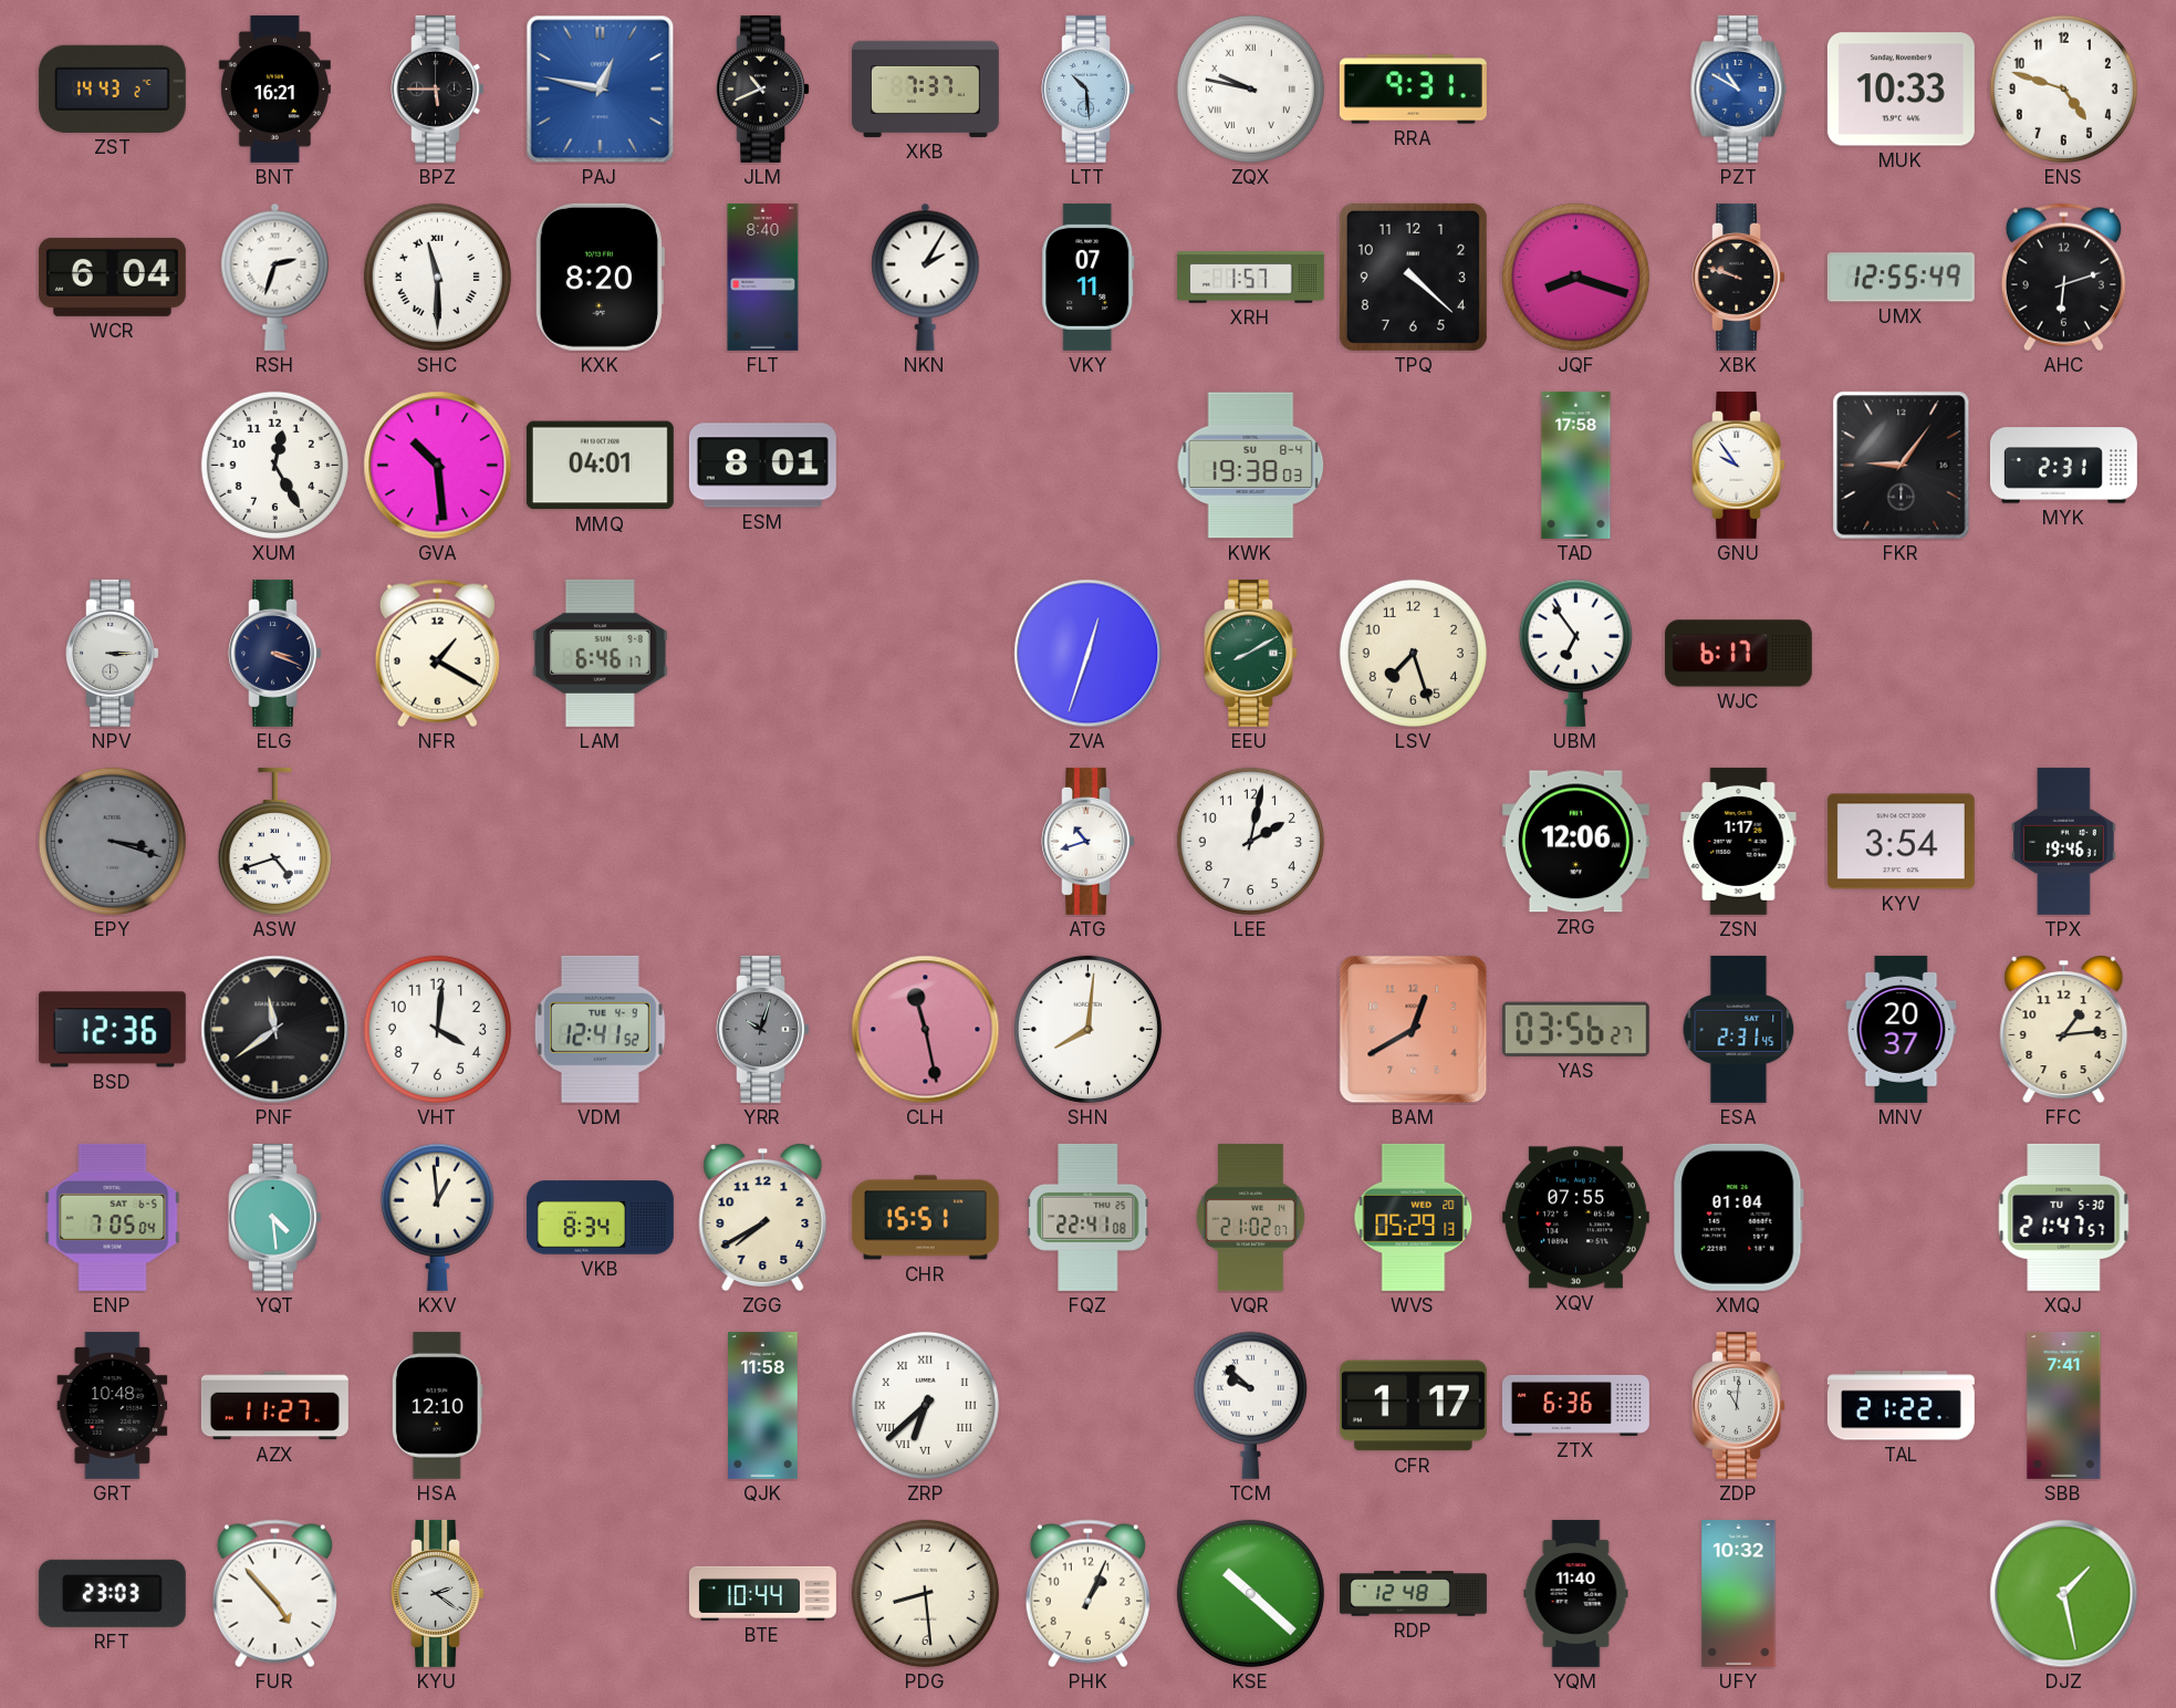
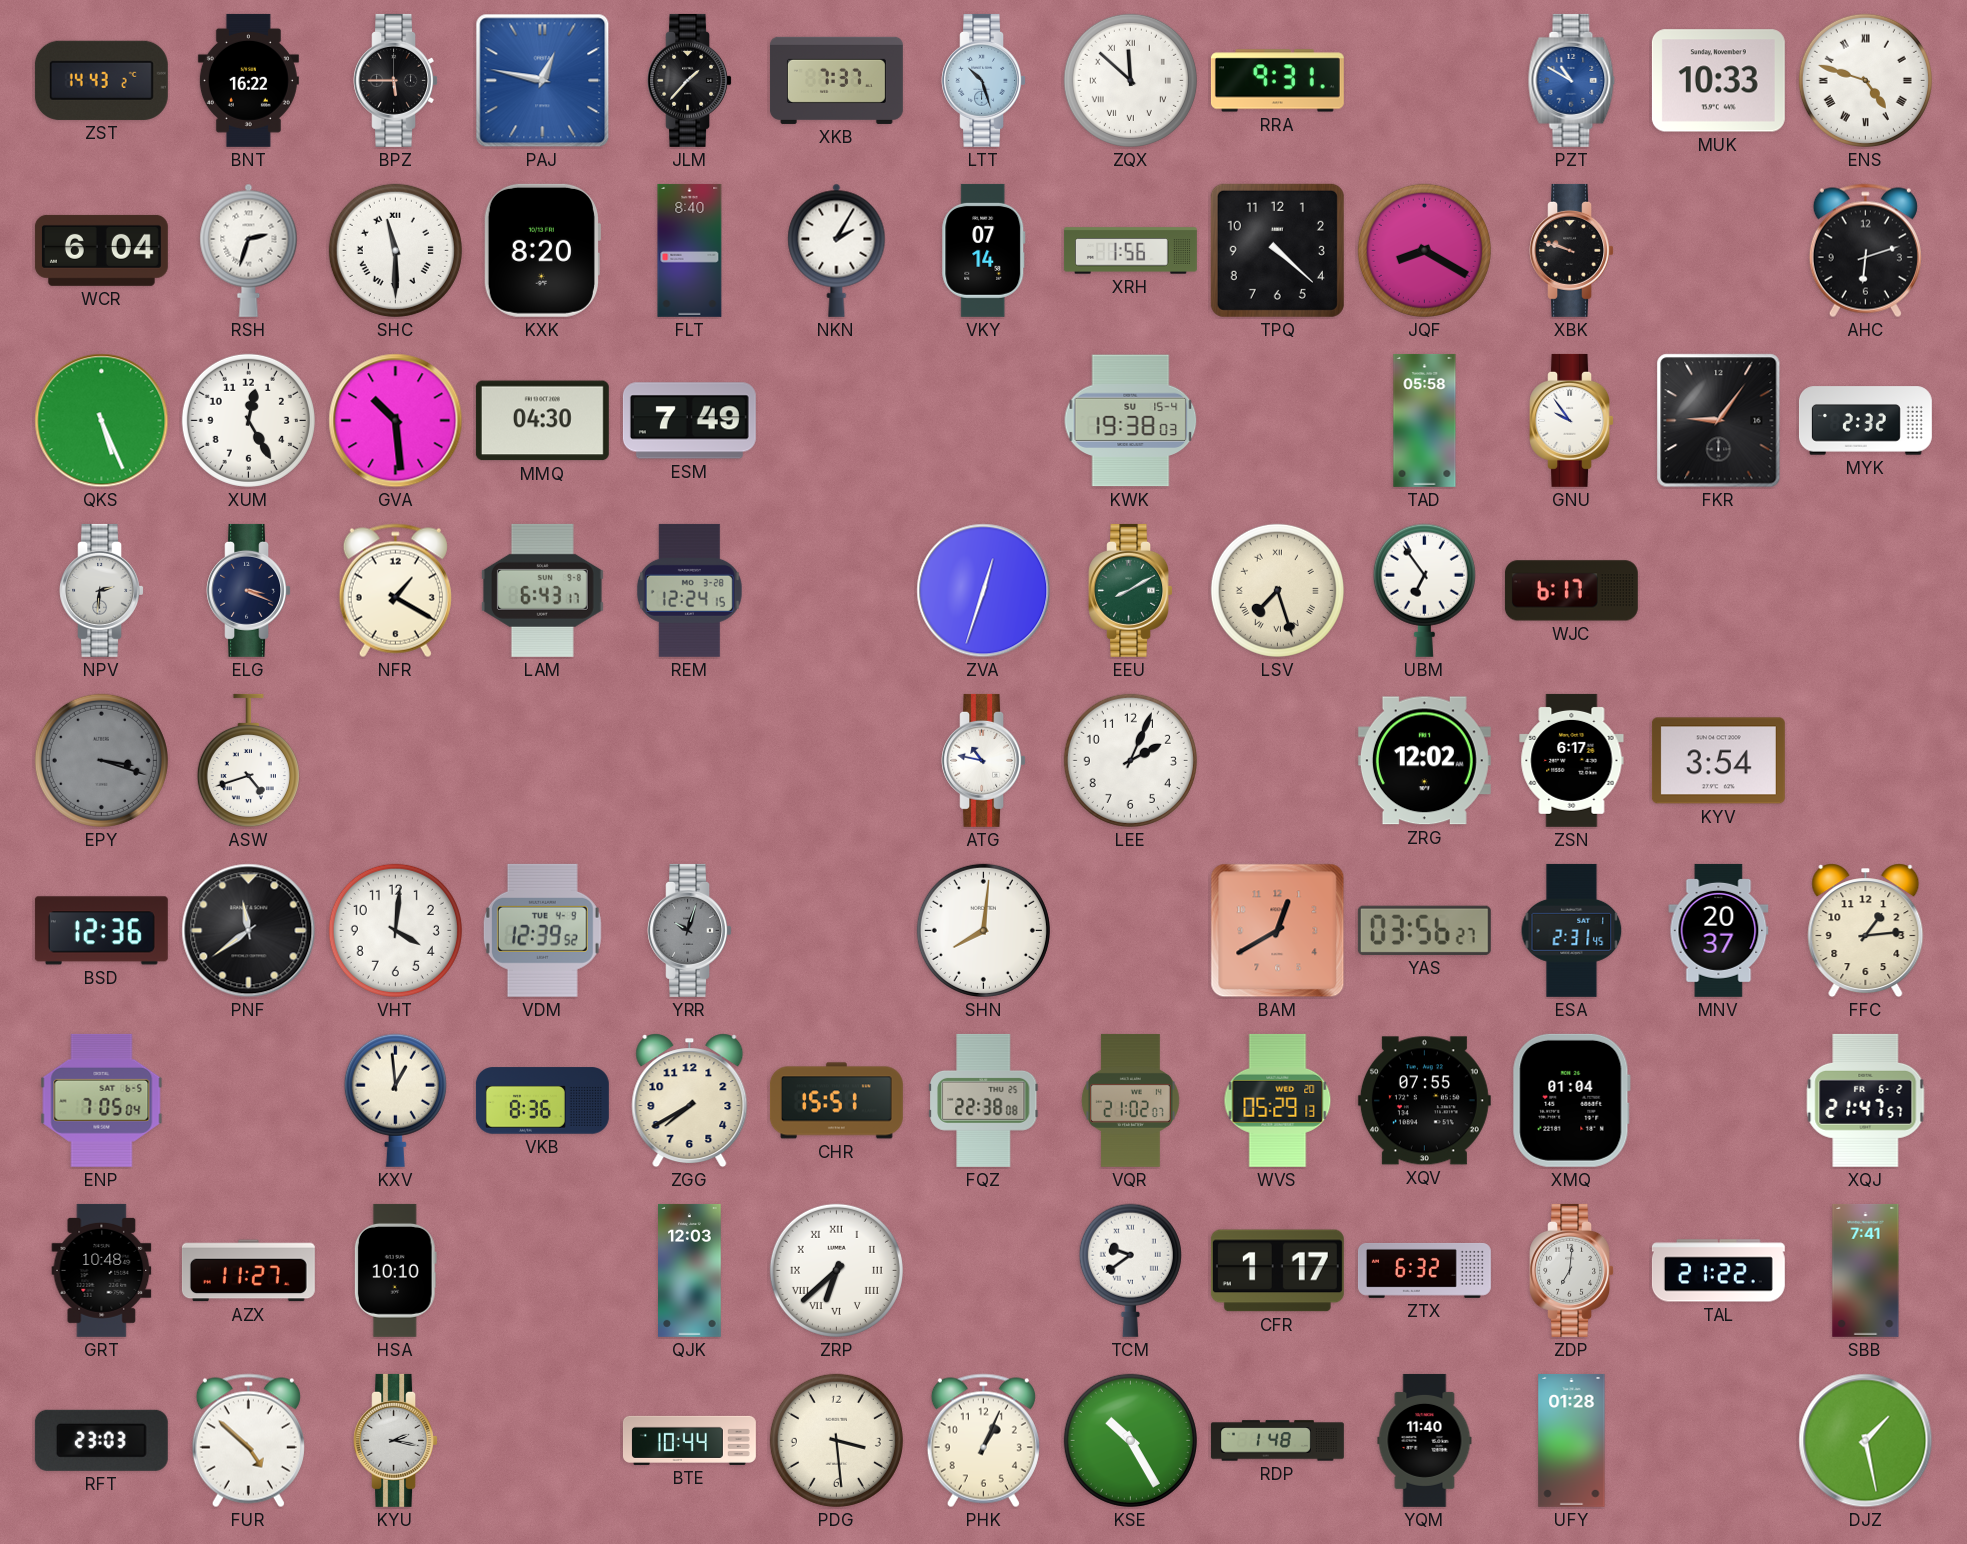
BNT: 16:21 -> 16:22 (248, 80)
JLM: 10:41 -> 1:37 (689, 80)
LTT: 10:29 -> 10:27 (983, 80)
ZQX: 9:47 -> 11:52 (1130, 80)
ENS numerals: Arabic -> Roman (1865, 80)
VKY: 07:11 -> 07:14 (984, 250)
XRH: 1:57 -> 1:56 (1130, 251)
JQF: 8:18 -> 8:20 (1424, 250)
UMX: 12:55 -> none (1901, 278)
QKS: none -> 5:26 (102, 421)
MMQ: 04:01 -> 04:30 (542, 421)
ESM: 8:01 -> 7:49 (689, 421)
KWK date: SU 8-4 -> SU 15-4 (1131, 421)
TAD: 17:58 -> 05:58 (1425, 420)
MYK: 2:31 -> 2:32 (1865, 421)
NPV: 3:15 -> 2:31 (101, 590)
LAM: 6:46 -> 6:43 (542, 590)
REM: none -> 12:24 (689, 590)
LSV numerals: Arabic -> Roman (1277, 590)
ATG: 10:42 -> 10:47 (983, 760)
LEE: 2:02 -> 2:04 (1130, 760)
ZRG: 12:06 -> 12:02 (1424, 761)
ZSN: 1:17 -> 6:17 (1572, 760)
TPX: 19:46 -> none (2064, 841)
VDM: 12:41 -> 12:39 (542, 930)
CLH: 11:28 -> none (926, 1030)
YQT: 4:29 -> none (274, 1217)
VKB: 8:34 -> 8:36 (542, 1101)
FQZ: 22:41 -> 22:38 (984, 1100)
XQJ date: TU 5-30 -> FR 6-2 (1866, 1100)
HSA: 12:10 -> 10:10 (395, 1270)
QJK: 11:58 -> 12:03 (690, 1270)
TCM: 9:52 -> 9:39 (1130, 1270)
ZTX: 6:36 -> 6:32 (1424, 1270)
ZDP: 11:01 -> 7:01 (1571, 1270)
FUR: 4:53 -> 4:52 (248, 1441)
KYU: 2:21 -> 2:17 (395, 1440)
PDG: 8:29 -> 3:29 (836, 1440)
KSE: 10:22 -> 10:25 (1130, 1440)
RDP: 12:48 -> 1:48 (1277, 1441)
UFY: 10:32 -> 01:28 (1572, 1440)
